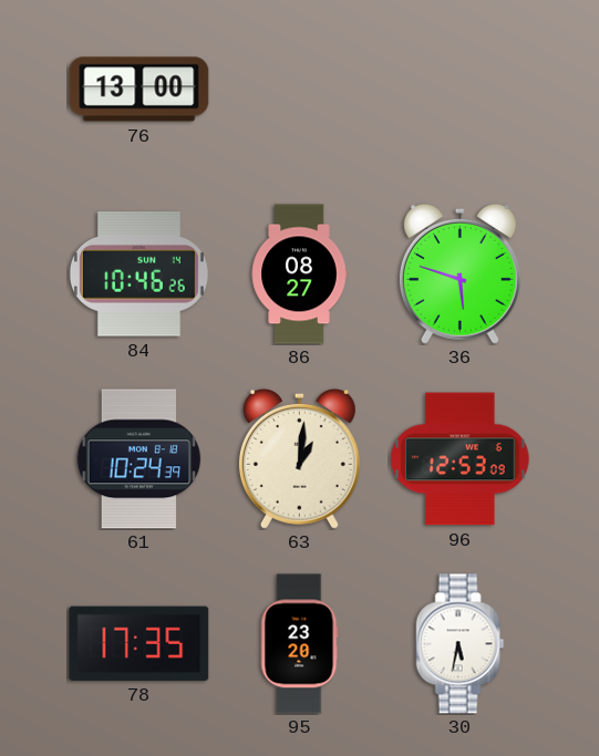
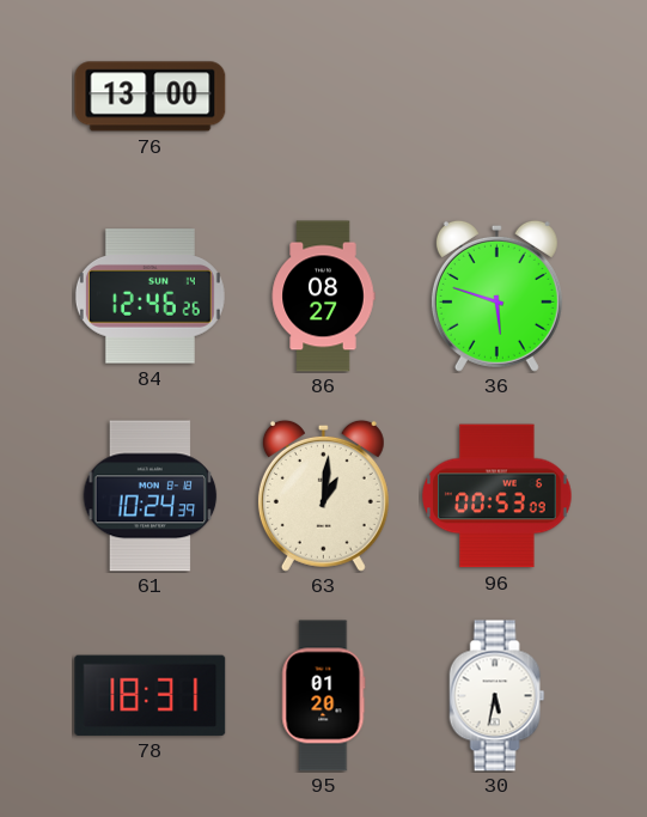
84: 10:46 -> 12:46 (149, 297)
96: 12:53 -> 00:53 (498, 496)
78: 17:35 -> 18:31 (151, 695)
95: 23:20 -> 01:20 (324, 696)
